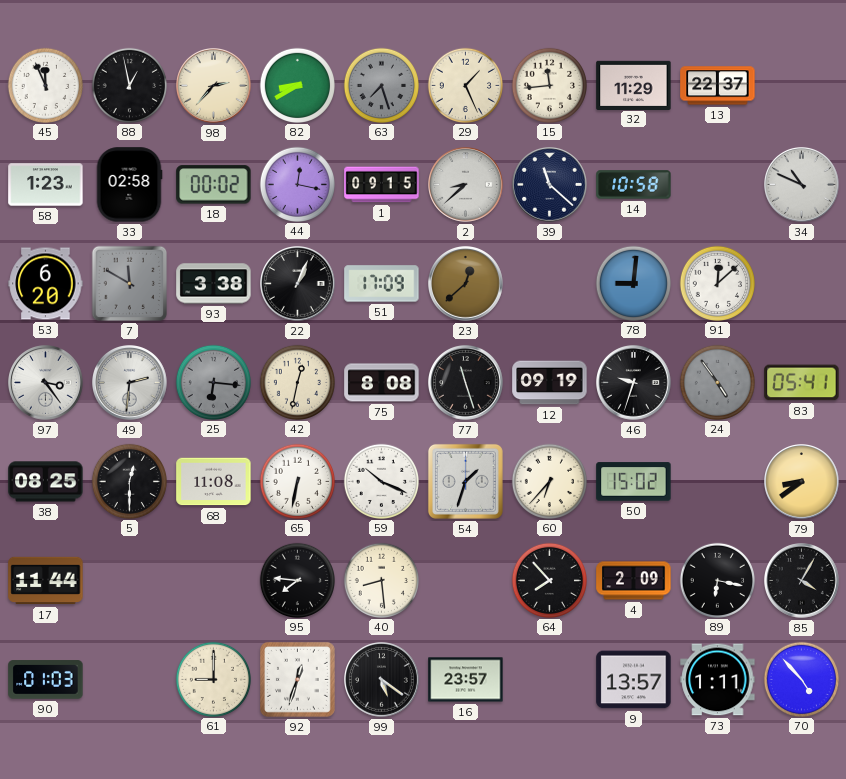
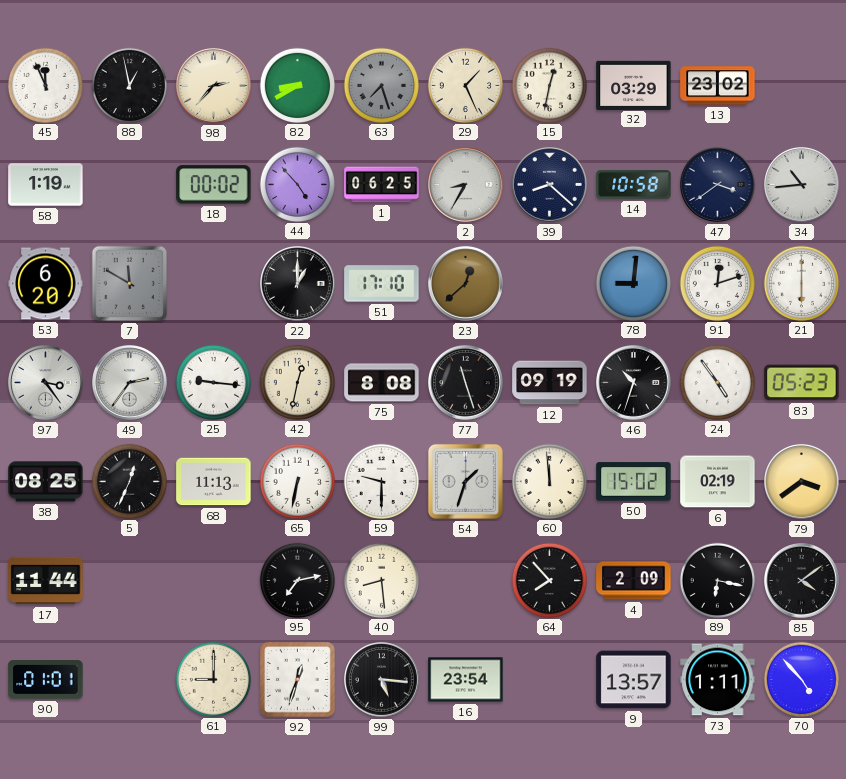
15: 11:44 -> 12:32 (549, 85)
32: 11:29 -> 03:29 (634, 85)
13: 22:37 -> 23:02 (718, 86)
58: 1:23 -> 1:19 (46, 185)
33: 02:58 -> none (129, 185)
44: 12:17 -> 4:53 (297, 184)
1: 09:15 -> 06:25 (382, 185)
2: 8:38 -> 8:35 (466, 185)
39: 11:22 -> 8:22 (550, 185)
47: none -> 3:39 (718, 185)
34: 10:49 -> 10:44 (802, 185)
93: 3:38 -> none (214, 284)
22: 1:04 -> 1:00 (298, 284)
51: 17:09 -> 17:10 (382, 284)
91: 12:08 -> 12:12 (717, 283)
21: none -> 6:00 (801, 283)
49: 2:31 -> 2:36 (130, 383)
25: 6:16 -> 9:16 (213, 382)
25 dial: grey -> white (213, 382)
46: 9:33 -> 10:33 (634, 383)
24 dial: grey -> white (717, 382)
83: 05:41 -> 05:23 (802, 383)
5: 12:30 -> 12:34 (129, 481)
68: 11:08 -> 11:13 (214, 482)
59: 10:19 -> 9:30 (381, 481)
60: 6:37 -> 11:59 (549, 481)
6: none -> 02:19 (718, 482)
79: 8:39 -> 3:39 (802, 482)
95: 7:46 -> 7:13 (297, 580)
85: 4:05 -> 4:09 (802, 581)
90: 01:03 -> 01:01 (46, 680)
99: 5:21 -> 5:16 (382, 680)
16: 23:57 -> 23:54 (466, 680)
